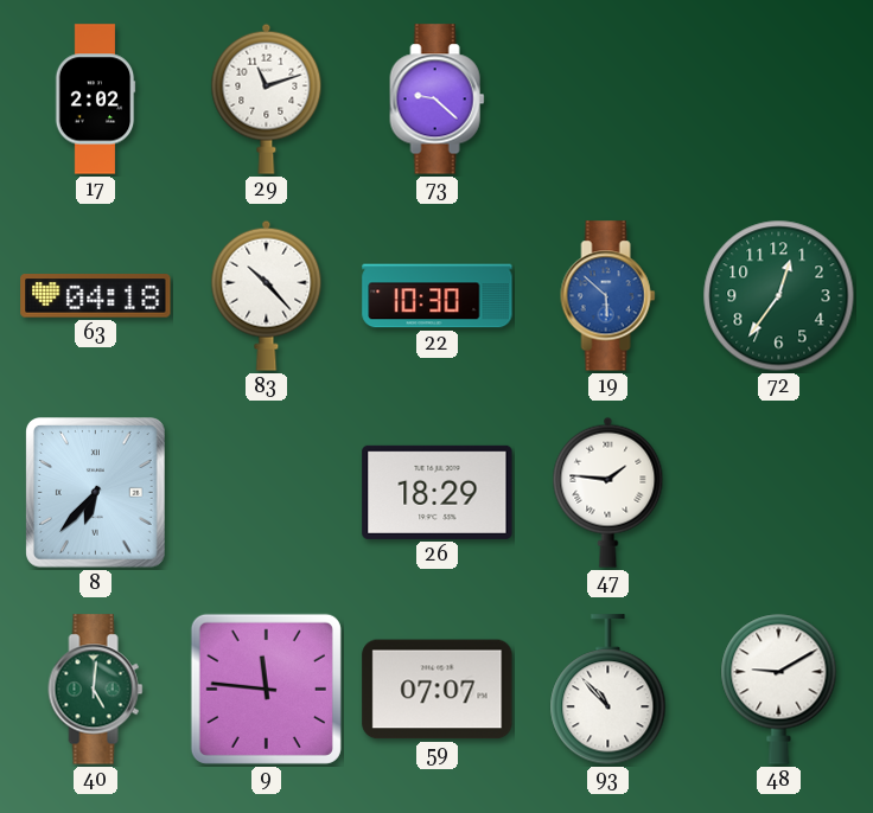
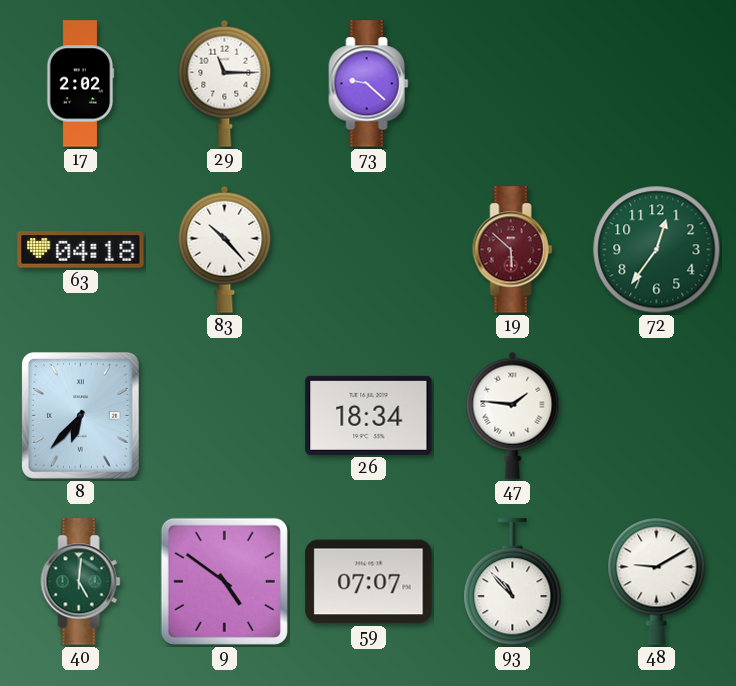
29: 11:12 -> 11:15 (225, 83)
22: 10:30 -> none (438, 296)
19 dial: blue -> burgundy (513, 250)
26: 18:29 -> 18:34 (369, 415)
9: 11:46 -> 4:51 (224, 581)
